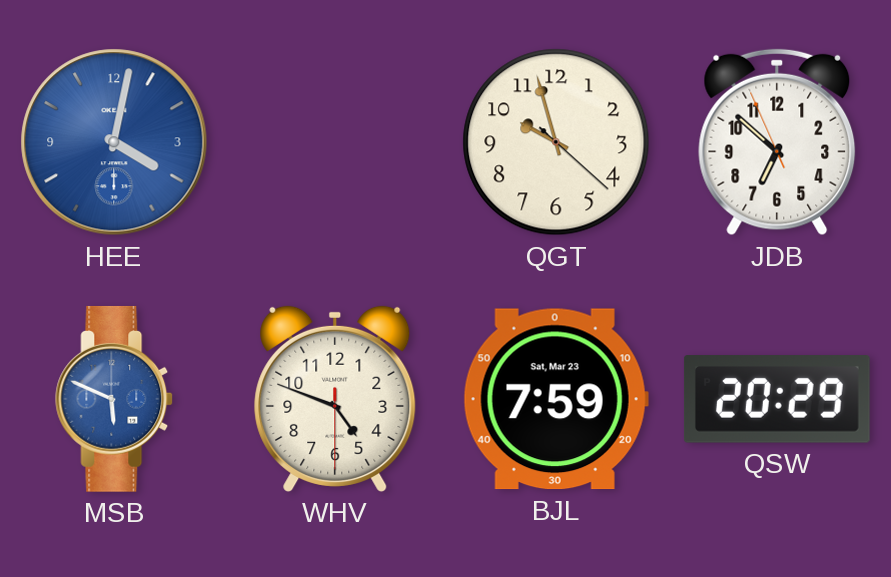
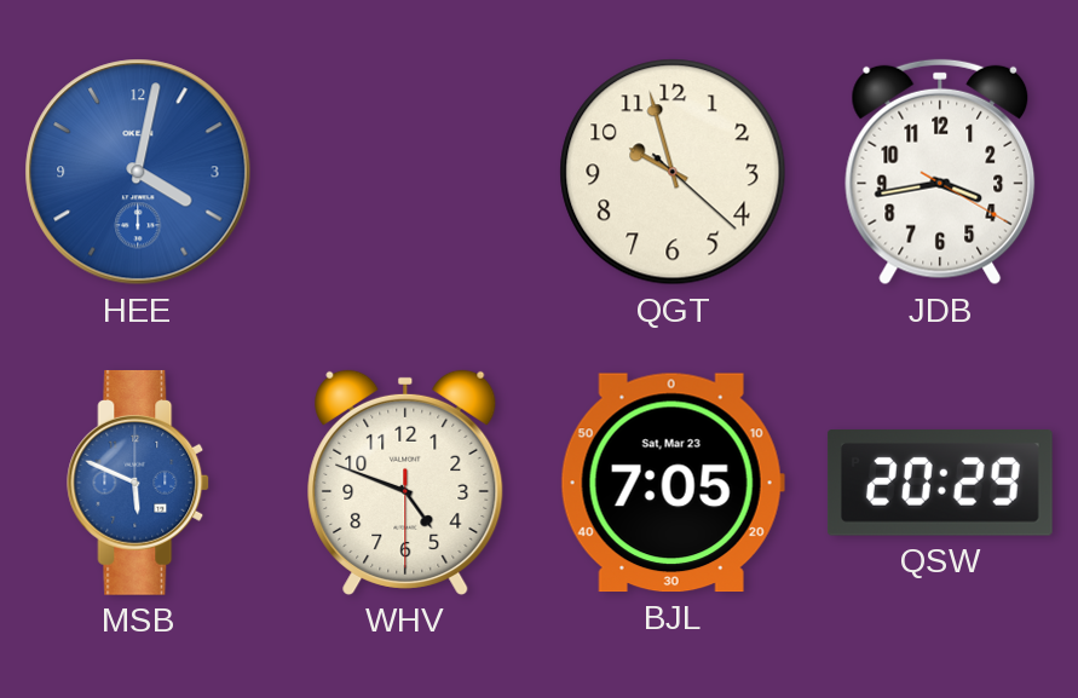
JDB: 6:51 -> 3:43 (940, 172)
BJL: 7:59 -> 7:05 (673, 483)
